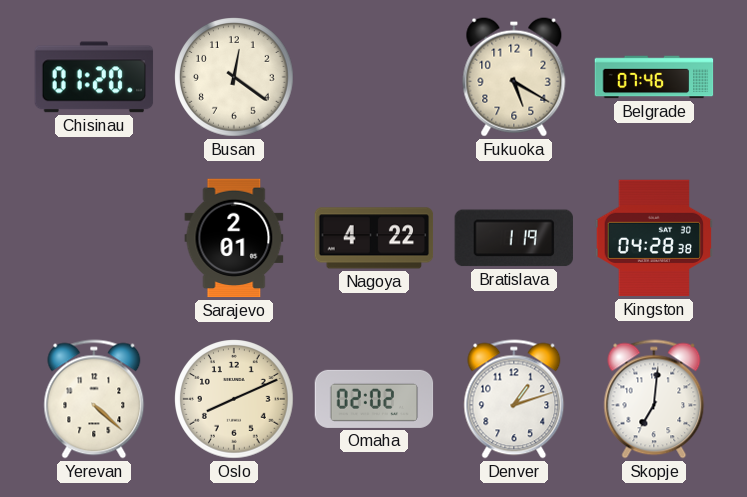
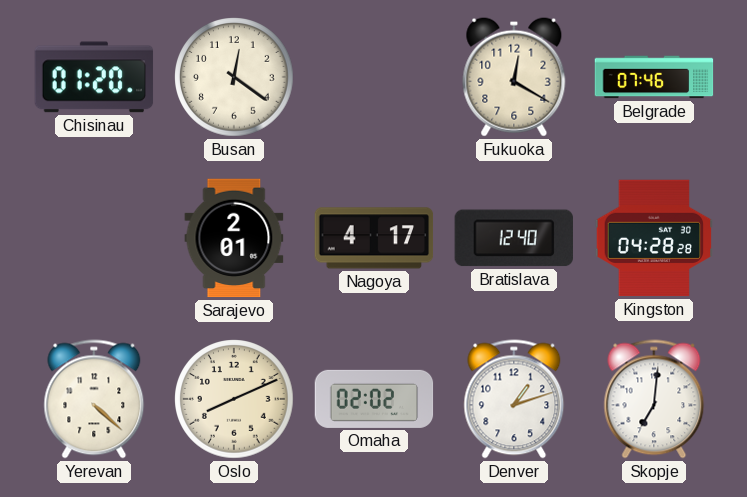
Fukuoka: 5:20 -> 12:20 (514, 77)
Nagoya: 4:22 -> 4:17 (374, 238)
Bratislava: 1:19 -> 12:40 (514, 238)
Kingston: 04:28:38 -> 04:28:28 (654, 238)
